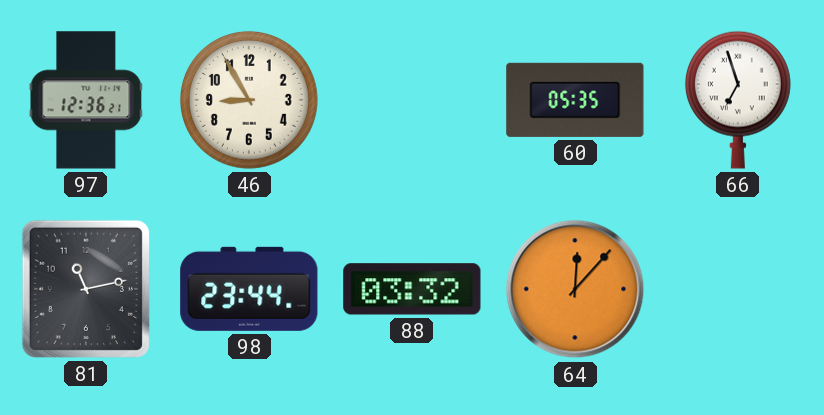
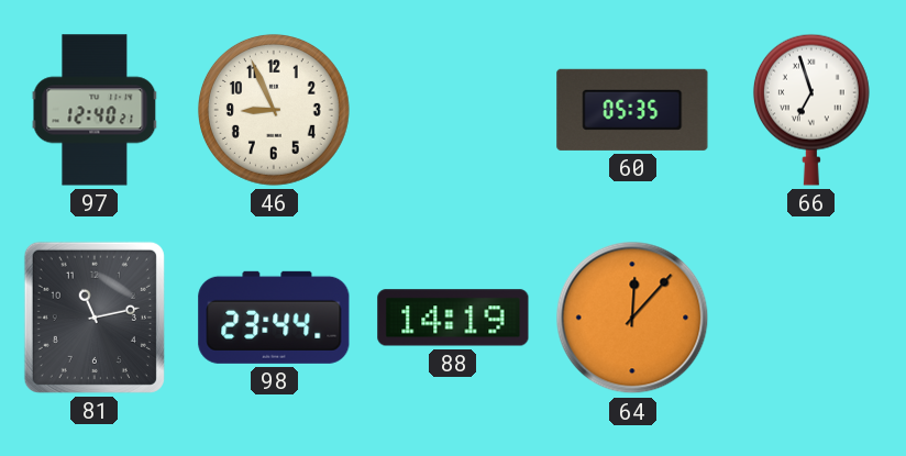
97: 12:36 -> 12:40 (95, 110)
46: 8:55 -> 8:56 (274, 110)
88: 03:32 -> 14:19 (453, 318)
